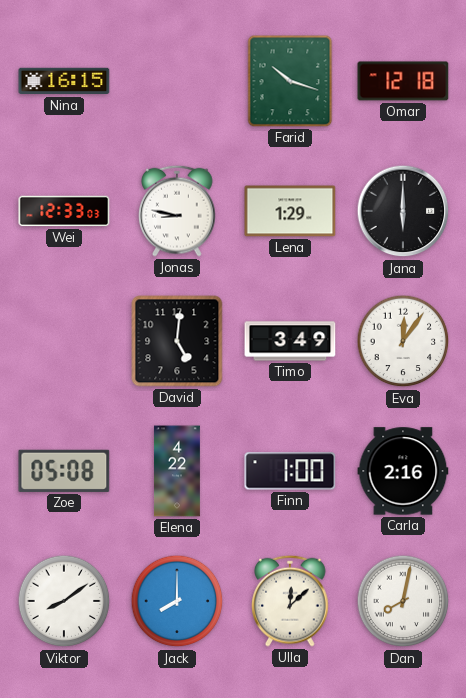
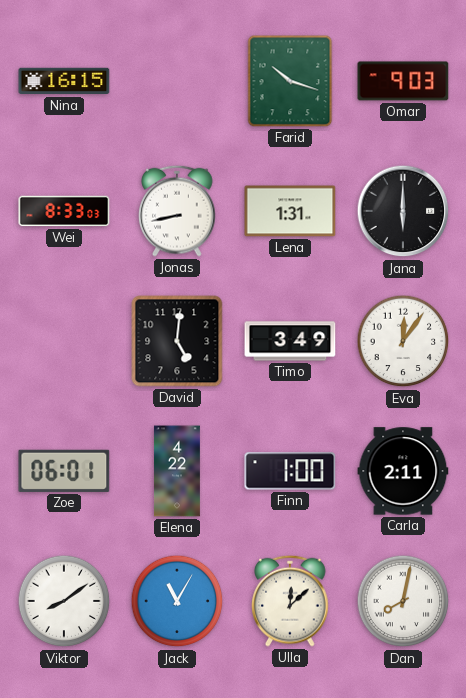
Omar: 12:18 -> 9:03 (403, 81)
Wei: 12:33 -> 8:33 (64, 211)
Jonas: 8:47 -> 8:43 (177, 211)
Lena: 1:29 -> 1:31 (290, 211)
Zoe: 05:08 -> 06:01 (64, 471)
Carla: 2:16 -> 2:11 (403, 471)
Jack: 8:00 -> 11:05 (177, 601)
